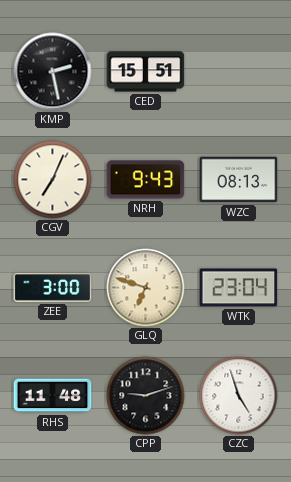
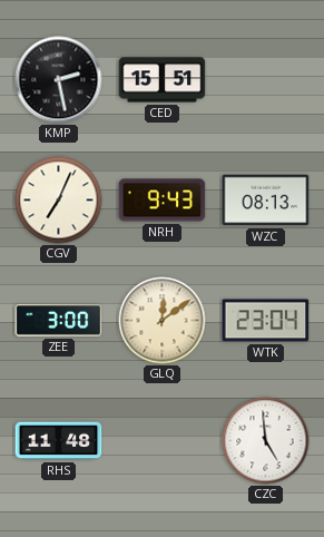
GLQ: 6:48 -> 12:09 (163, 321)
CPP: 9:12 -> none (146, 396)
CZC: 4:57 -> 4:59 (266, 441)
